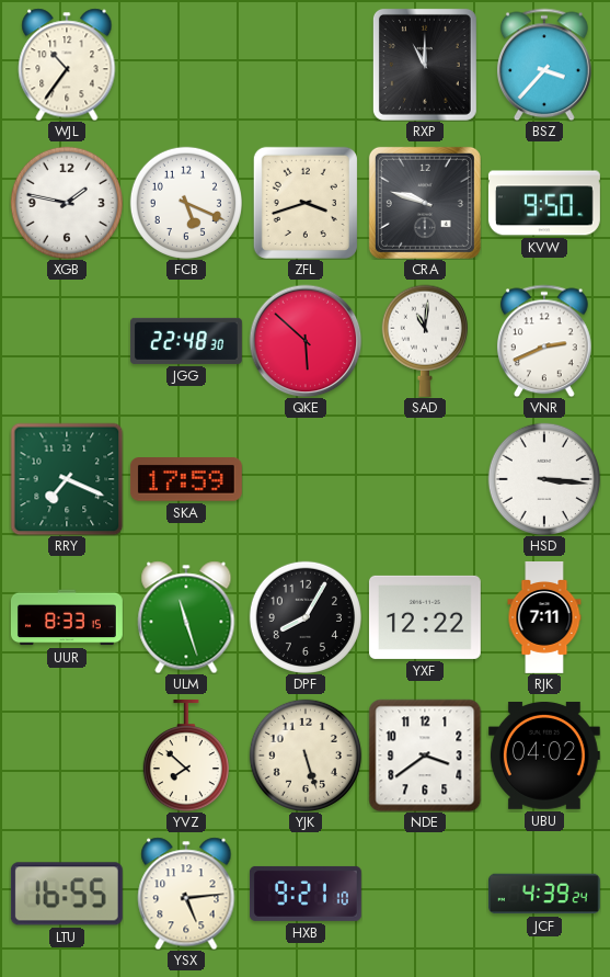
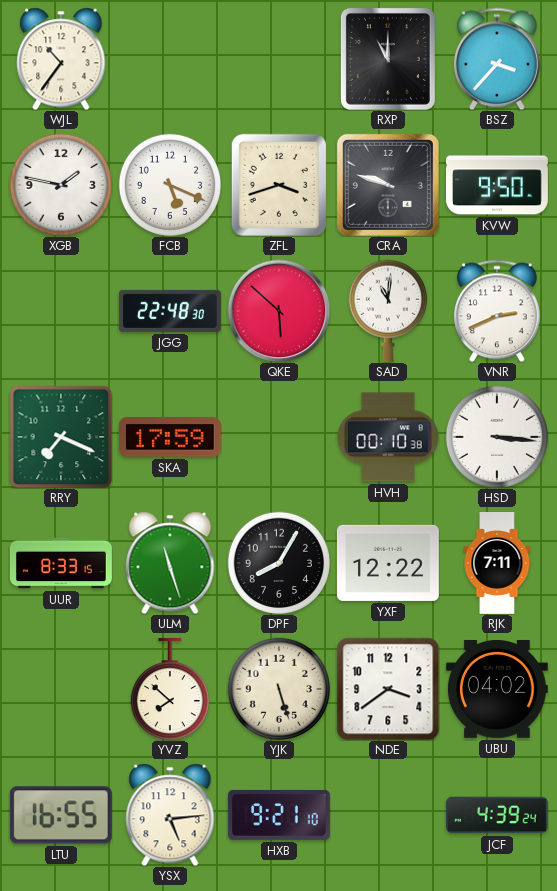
HVH: none -> 00:10 (388, 437)
